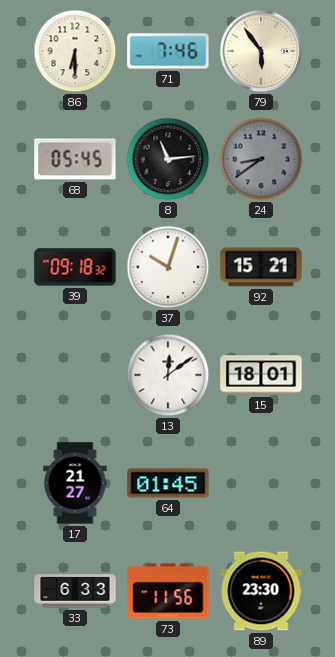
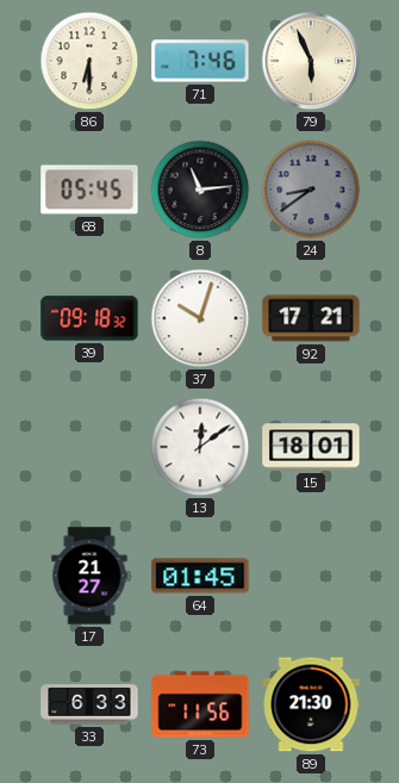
79: 5:54 -> 5:56 (311, 61)
92: 15:21 -> 17:21 (311, 318)
89: 23:30 -> 21:30 (311, 704)
